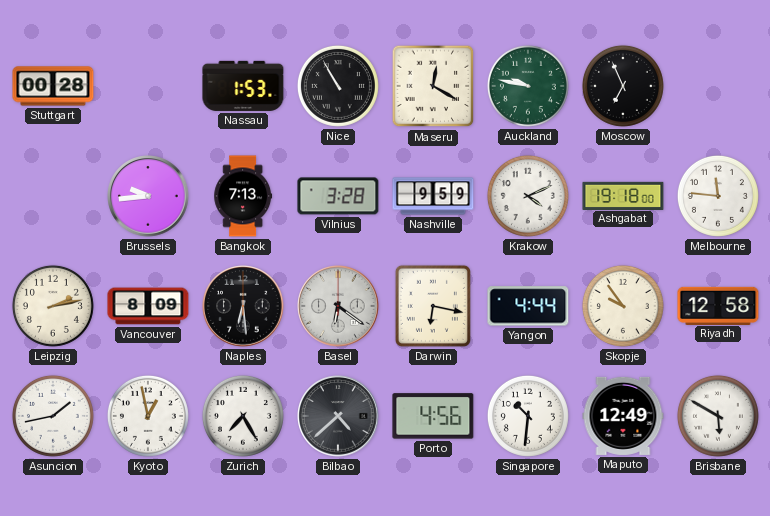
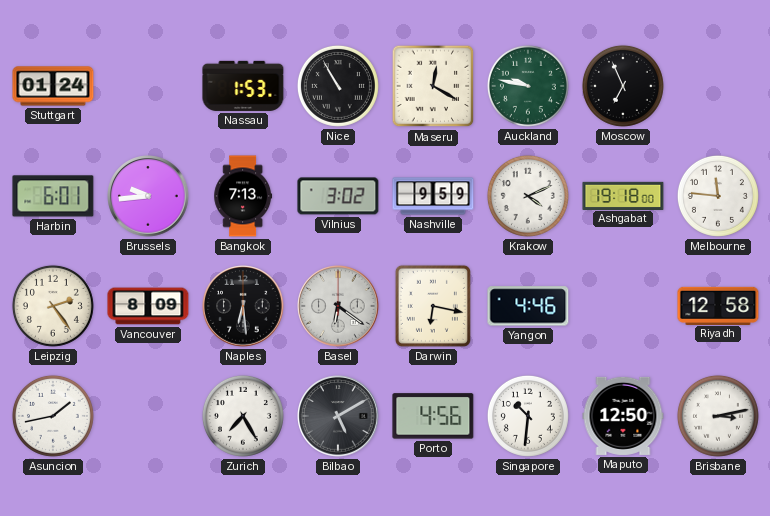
Stuttgart: 00:28 -> 01:24 (53, 86)
Harbin: none -> 6:01 (53, 196)
Vilnius: 3:28 -> 3:02 (338, 196)
Leipzig: 2:13 -> 2:24 (53, 306)
Yangon: 4:44 -> 4:46 (528, 306)
Skopje: 9:54 -> none (623, 306)
Kyoto: 12:58 -> none (148, 416)
Bilbao: 4:38 -> 5:10 (338, 416)
Maputo: 12:49 -> 12:50 (623, 416)
Brisbane: 5:50 -> 3:13 (718, 416)
